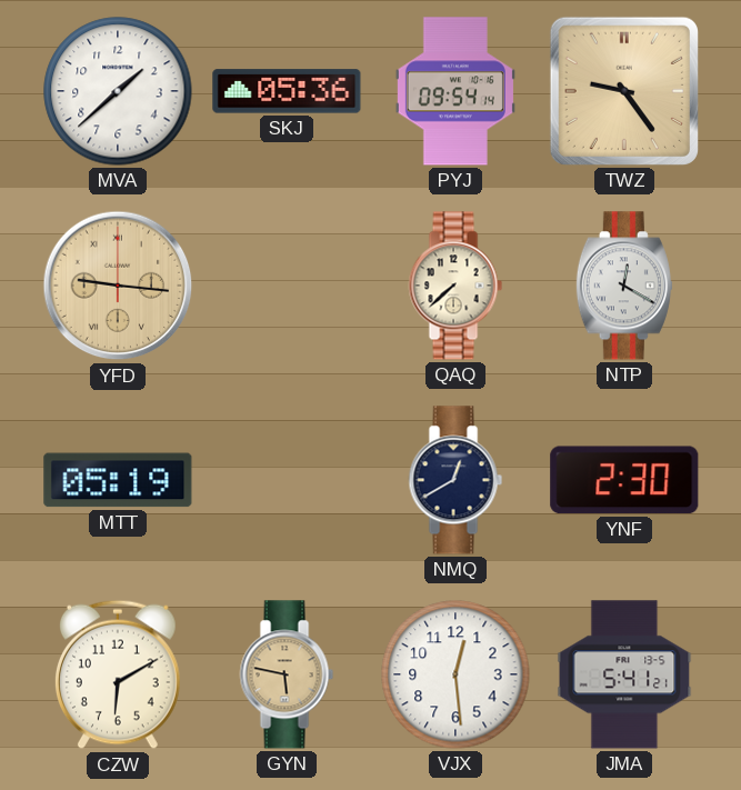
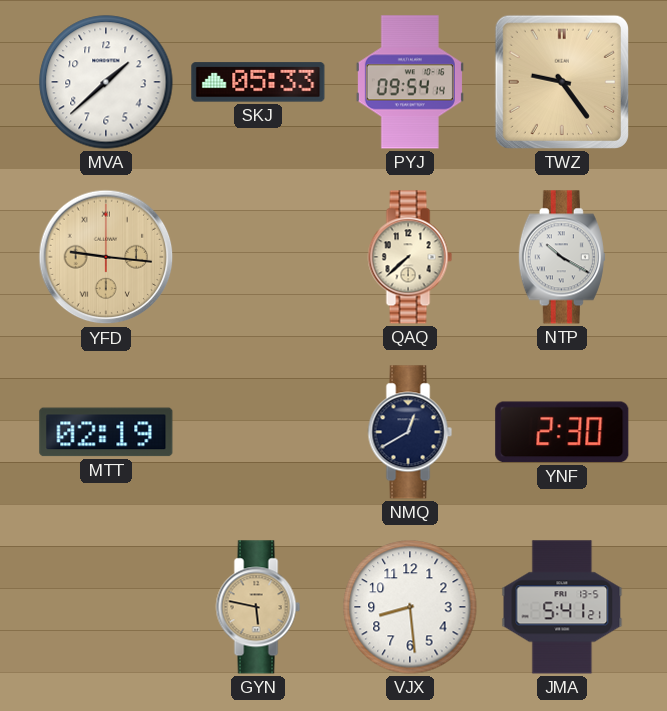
SKJ: 05:36 -> 05:33 (258, 82)
NTP: 12:20 -> 10:20 (562, 257)
MTT: 05:19 -> 02:19 (106, 432)
CZW: 6:10 -> none (118, 674)
VJX: 12:29 -> 8:29 (410, 607)
